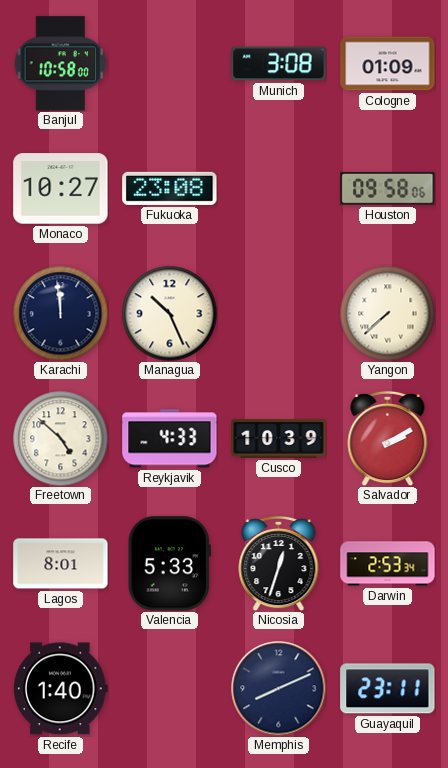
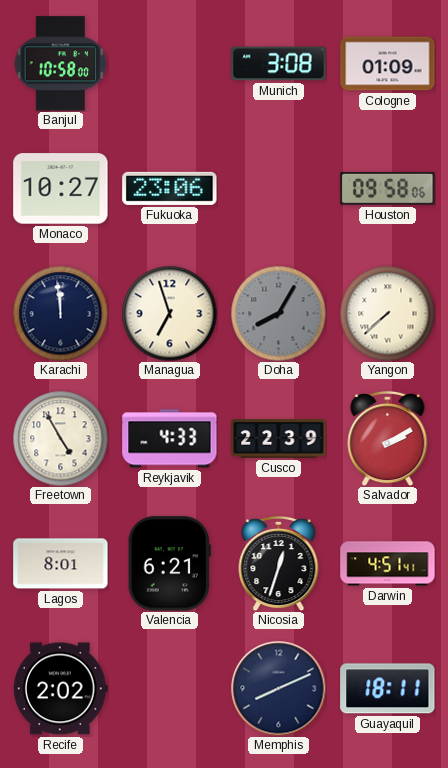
Fukuoka: 23:08 -> 23:06 (170, 188)
Managua: 10:26 -> 6:57 (169, 313)
Doha: none -> 8:05 (278, 313)
Freetown: 4:52 -> 4:55 (60, 438)
Cusco: 10:39 -> 22:39 (279, 439)
Valencia: 5:33 -> 6:21 (169, 564)
Darwin: 2:53 -> 4:51 (388, 564)
Recife: 1:40 -> 2:02 (61, 689)
Guayaquil: 23:11 -> 18:11 (388, 689)
